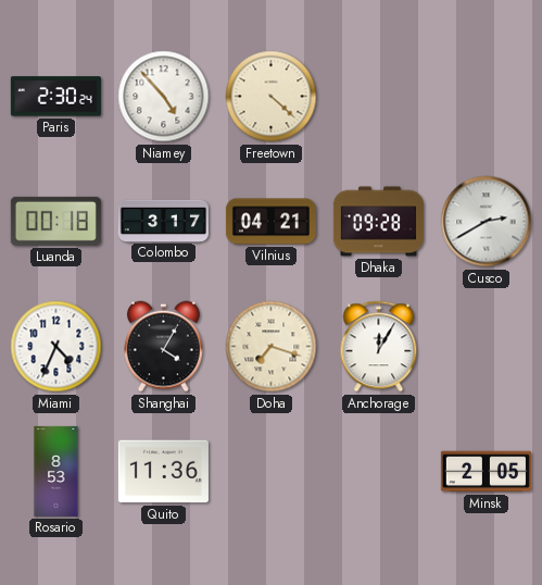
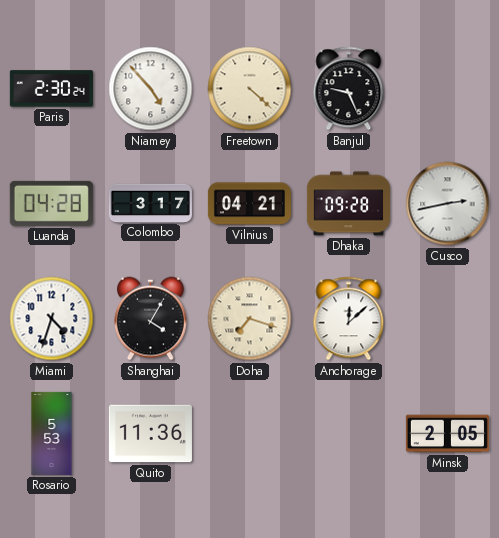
Banjul: none -> 9:26 (349, 89)
Luanda: 00:18 -> 04:28 (51, 203)
Cusco: 2:40 -> 2:43 (448, 204)
Miami: 4:34 -> 4:33 (52, 319)
Anchorage: 12:05 -> 12:08 (349, 319)
Rosario: 8:53 -> 5:53 (52, 433)
